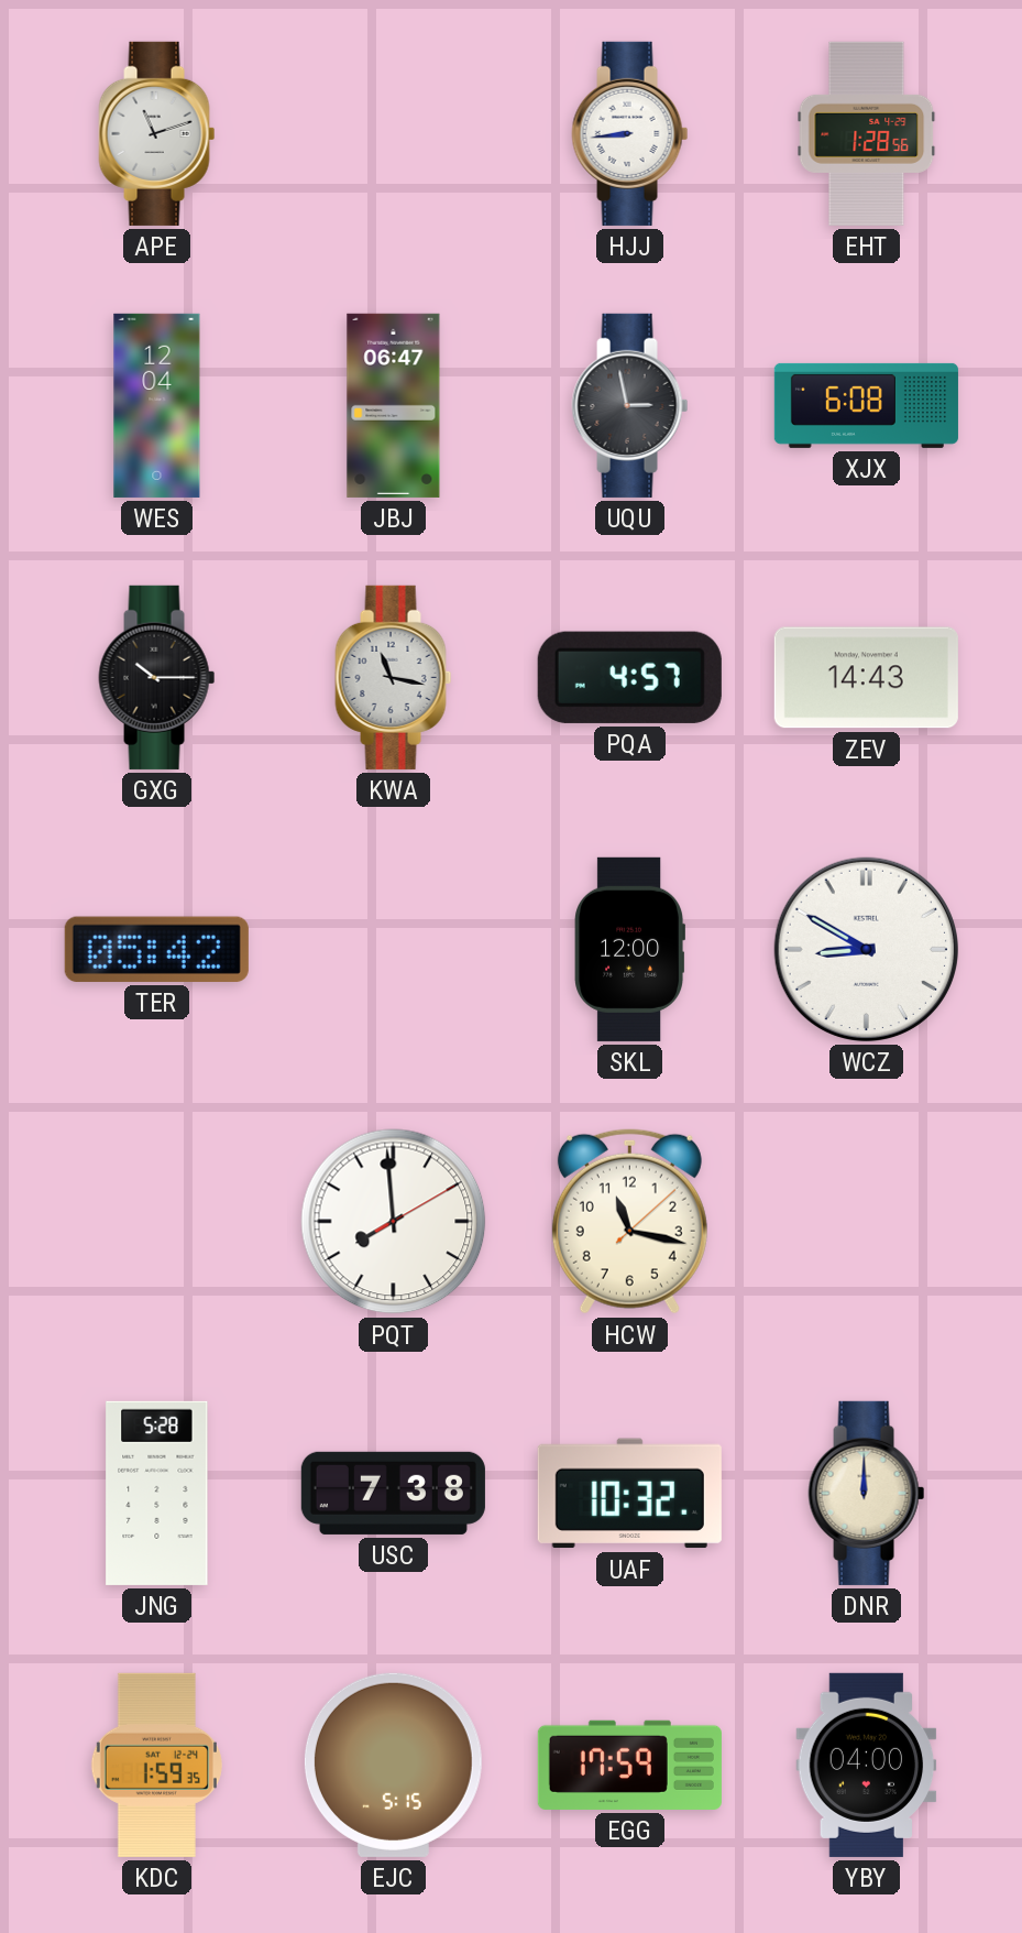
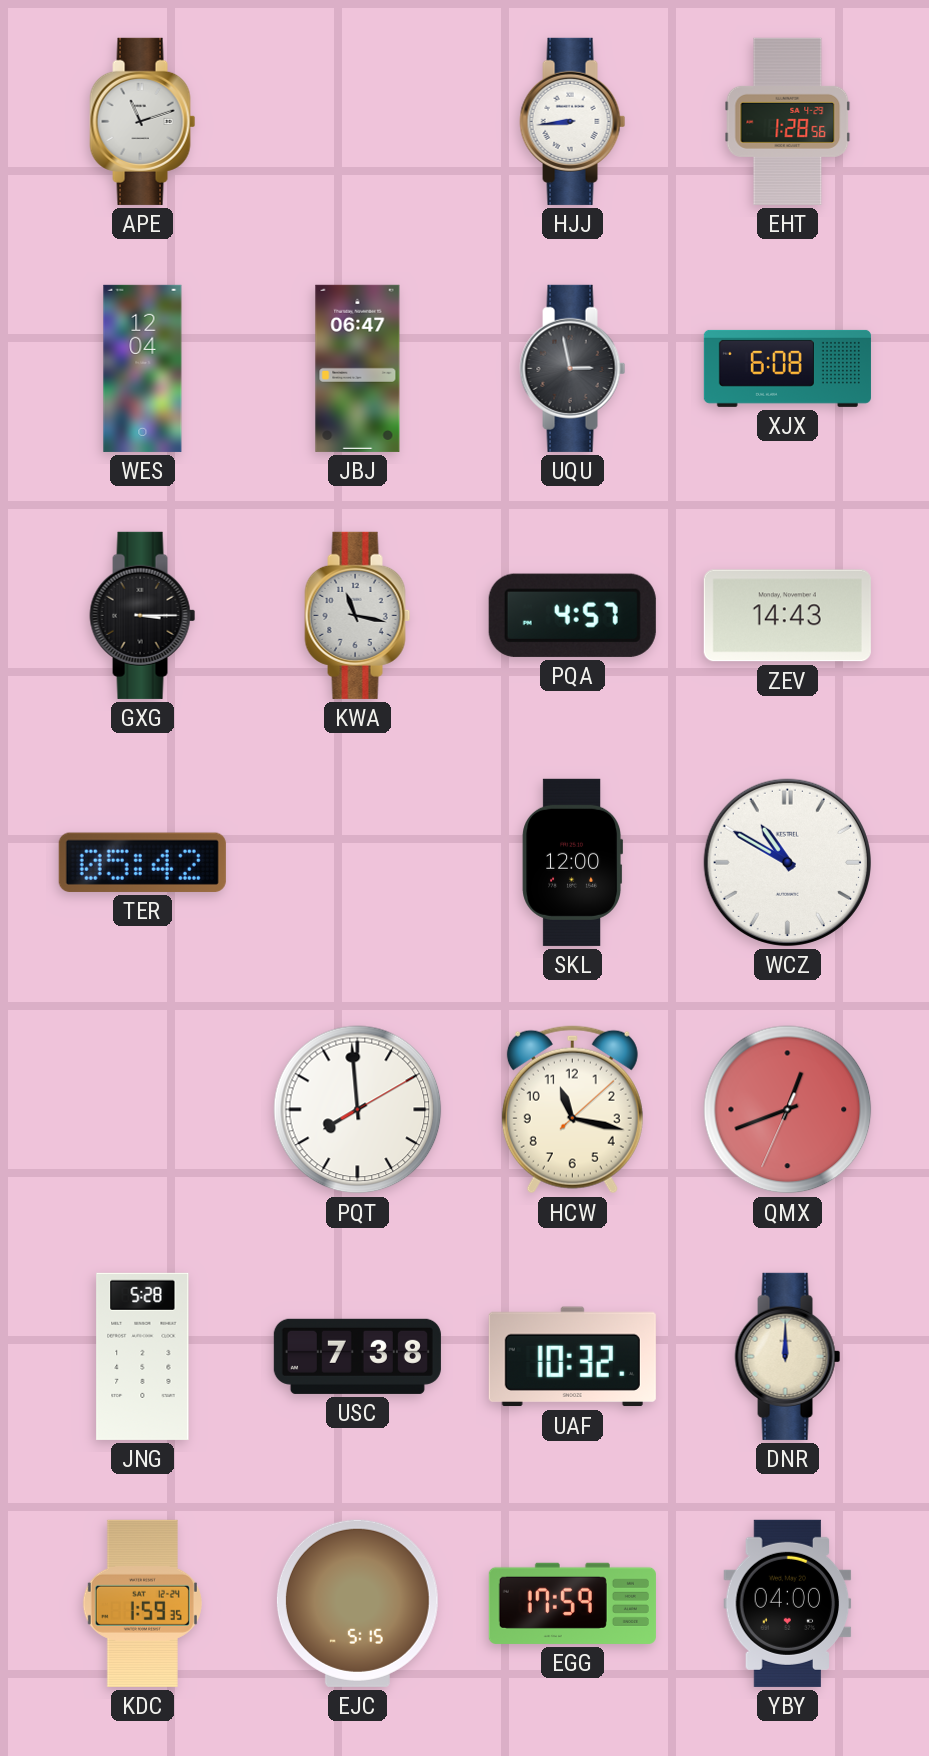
GXG: 10:15 -> 3:15 (143, 615)
WCZ: 8:50 -> 10:50 (787, 862)
QMX: none -> 12:41 (788, 1110)
